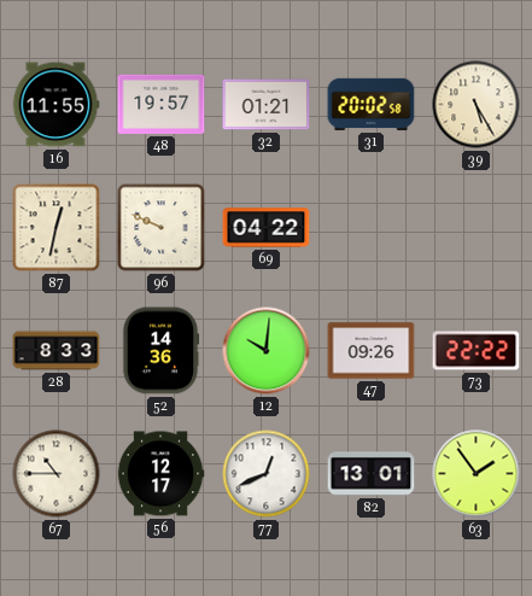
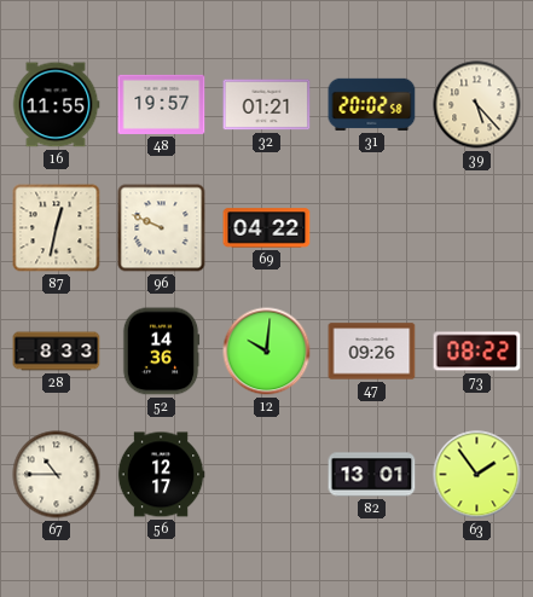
39: 5:25 -> 5:23 (477, 105)
73: 22:22 -> 08:22 (477, 352)
77: 12:41 -> none (267, 474)
